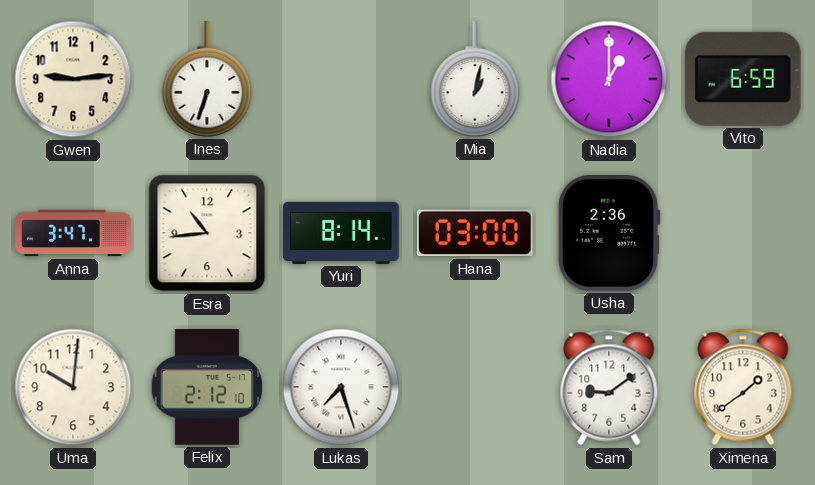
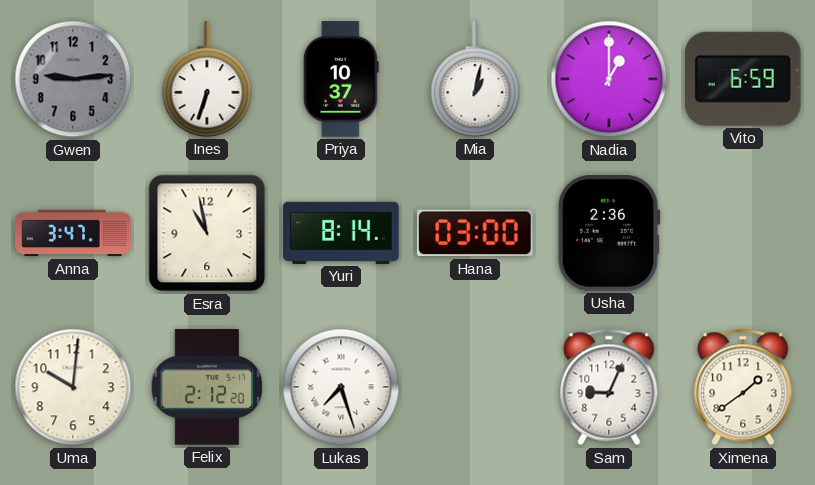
Gwen dial: cream -> grey (73, 79)
Priya: none -> 10:37 (341, 79)
Esra: 10:44 -> 10:58 (207, 233)
Felix: 2:12:10 -> 2:12:20 (207, 387)
Sam: 9:09 -> 9:04 (609, 387)
